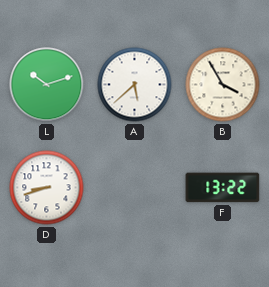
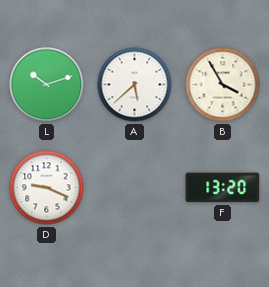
D: 8:42 -> 9:19 (47, 188)
F: 13:22 -> 13:20 (223, 188)
